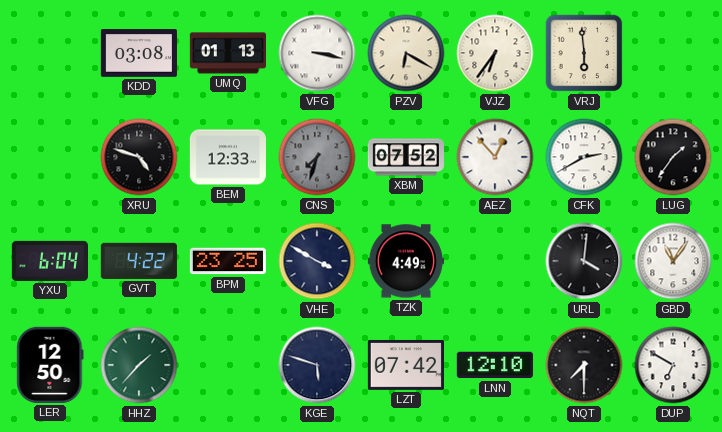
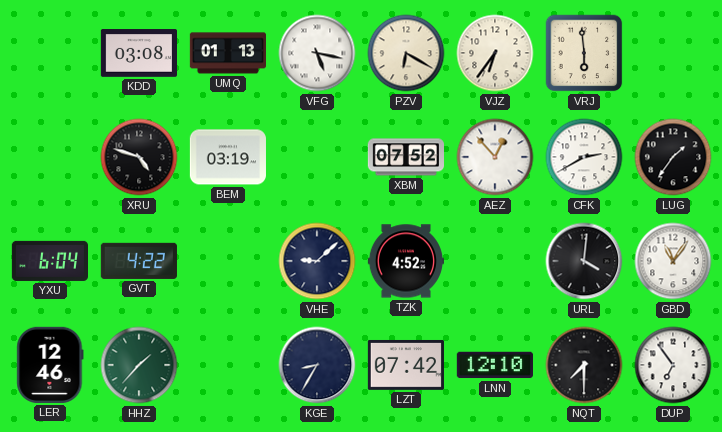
VFG: 3:17 -> 5:17 (317, 53)
BEM: 12:33 -> 03:19 (228, 157)
CNS: 7:33 -> none (317, 157)
BPM: 23:25 -> none (227, 261)
VHE: 3:50 -> 9:08 (317, 261)
TZK: 4:49 -> 4:52 (405, 261)
LER: 12:50 -> 12:46 (50, 365)
KGE: 5:48 -> 8:35 (317, 365)
DUP: 6:50 -> 6:54 (673, 365)
